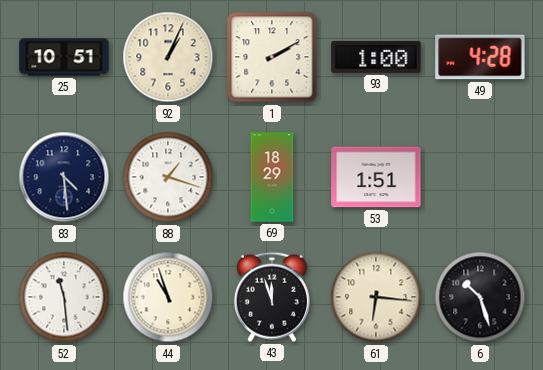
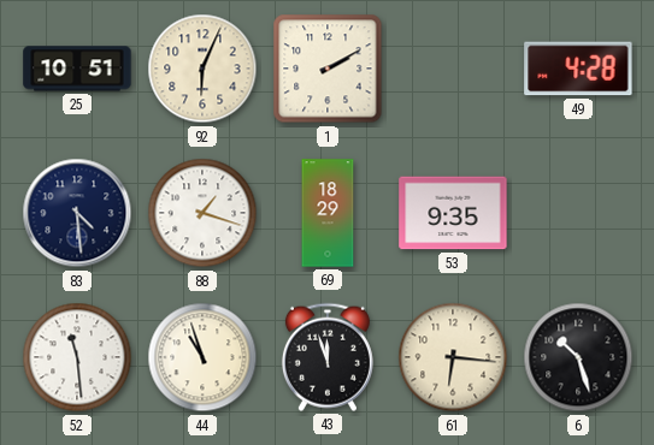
92: 1:04 -> 6:04 (202, 69)
93: 1:00 -> none (376, 57)
53: 1:51 -> 9:35 (453, 213)
